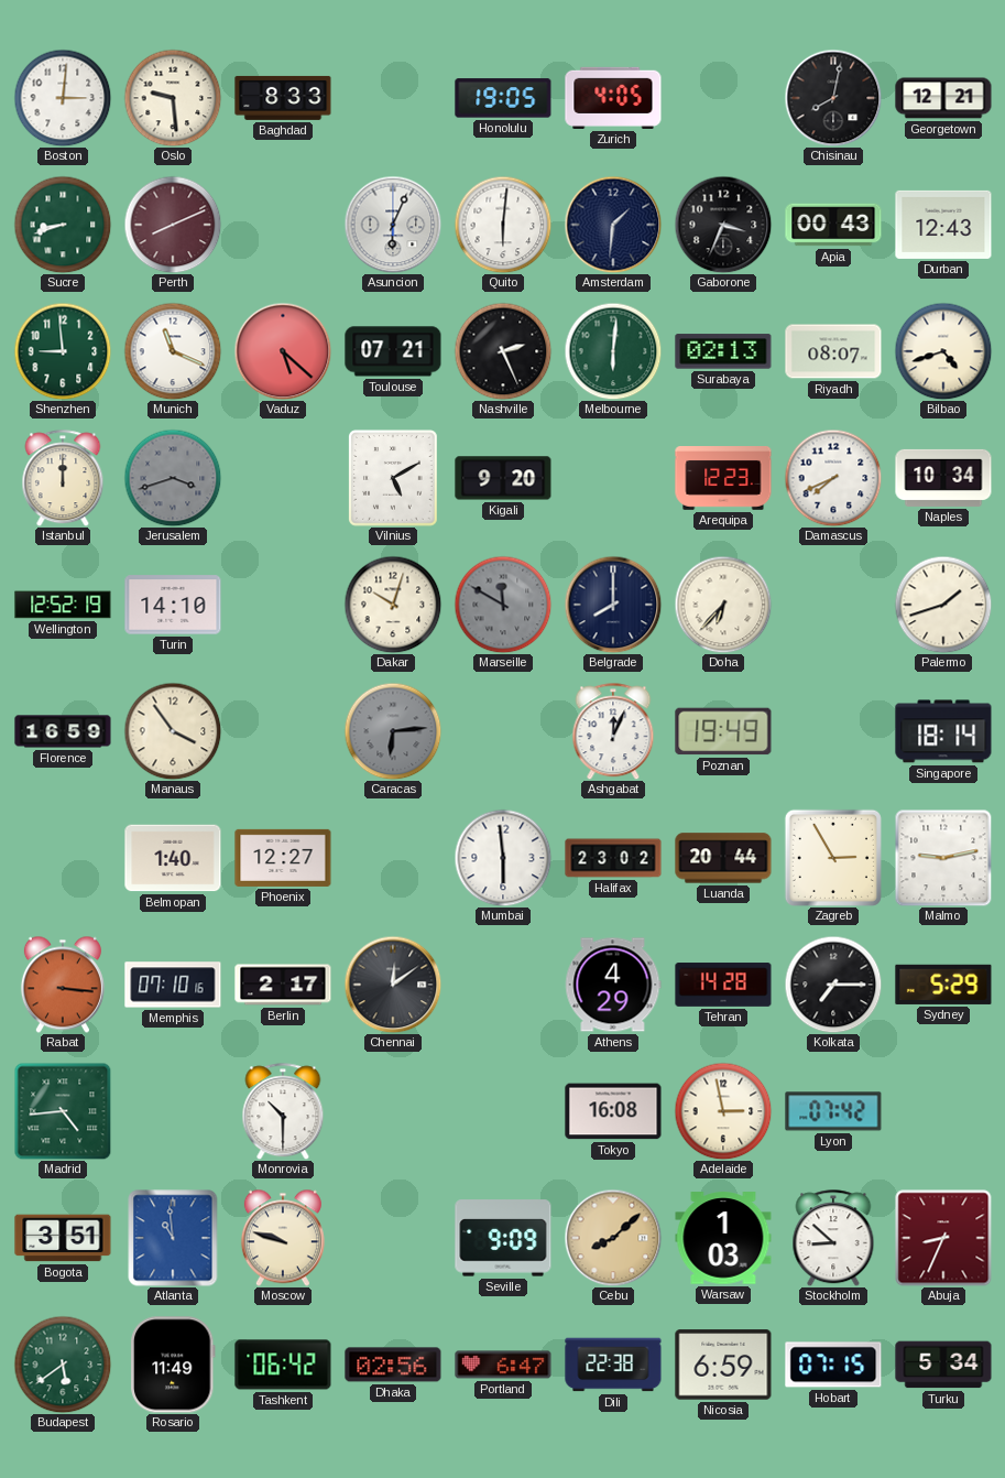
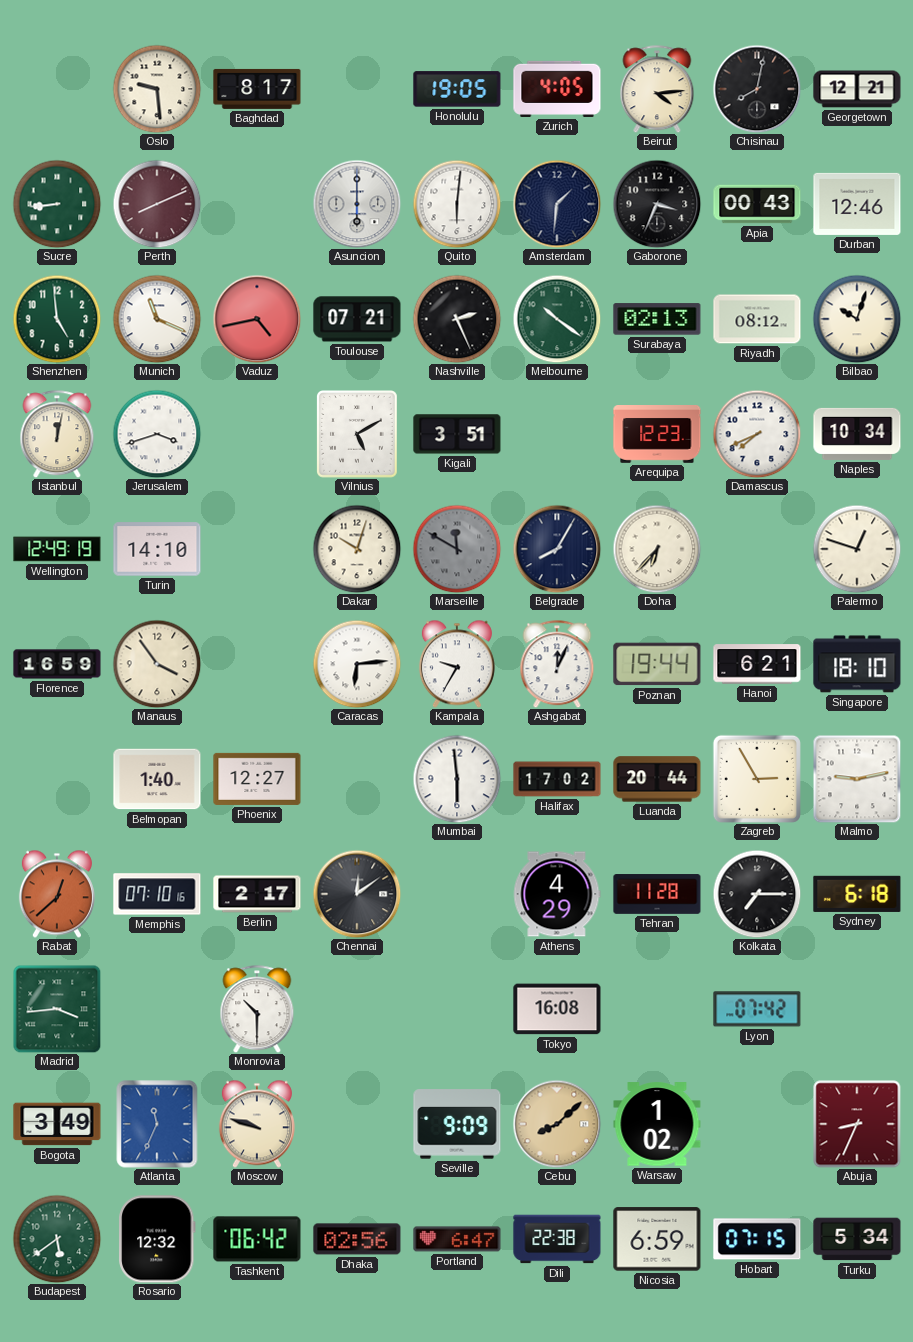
Boston: 3:01 -> none (63, 98)
Baghdad: 8:33 -> 8:17 (257, 89)
Beirut: none -> 4:14 (657, 89)
Sucre: 8:42 -> 8:44 (57, 204)
Asuncion: 6:04 -> 6:00 (357, 204)
Durban: 12:43 -> 12:46 (857, 204)
Shenzhen: 8:59 -> 4:59 (57, 319)
Vaduz: 5:22 -> 4:43 (257, 319)
Melbourne: 6:01 -> 10:21 (557, 319)
Riyadh: 08:07 -> 08:12 (757, 319)
Bilbao: 4:42 -> 10:03 (857, 319)
Istanbul: 12:00 -> 12:02 (57, 434)
Jerusalem dial: grey -> white (157, 434)
Kigali: 9:20 -> 3:51 (457, 434)
Wellington: 12:52 -> 12:49 (57, 549)
Belgrade: 8:00 -> 8:05 (557, 549)
Palermo: 1:42 -> 12:48 (857, 549)
Caracas dial: grey -> white (357, 664)
Kampala: none -> 9:35 (457, 664)
Poznan: 19:49 -> 19:44 (657, 664)
Hanoi: none -> 6:21 (757, 664)
Singapore: 18:14 -> 18:10 (857, 664)
Halifax: 23:02 -> 17:02 (557, 779)
Rabat: 3:16 -> 12:38 (57, 894)
Tehran: 14:28 -> 11:28 (657, 894)
Sydney: 5:29 -> 6:18 (857, 894)
Madrid: 4:44 -> 3:44 (57, 1009)
Adelaide: 2:58 -> none (723, 1111)
Bogota: 3:51 -> 3:49 (57, 1124)
Atlanta: 10:59 -> 11:34 (157, 1124)
Warsaw: 1:03 -> 1:02 (657, 1124)
Stockholm: 8:52 -> none (833, 1238)
Rosario: 11:49 -> 12:32 (158, 1239)
